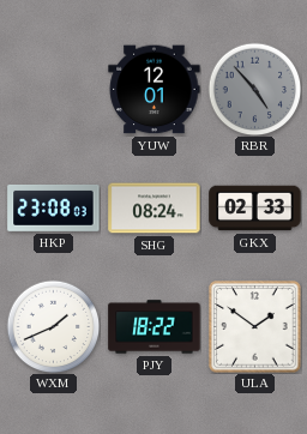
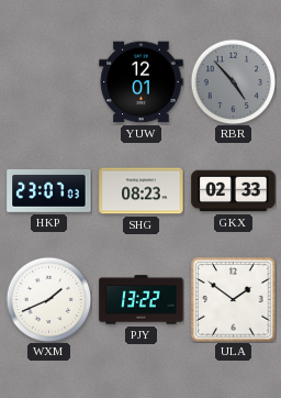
HKP: 23:08 -> 23:07 (49, 190)
SHG: 08:24 -> 08:23 (142, 191)
PJY: 18:22 -> 13:22 (142, 300)
